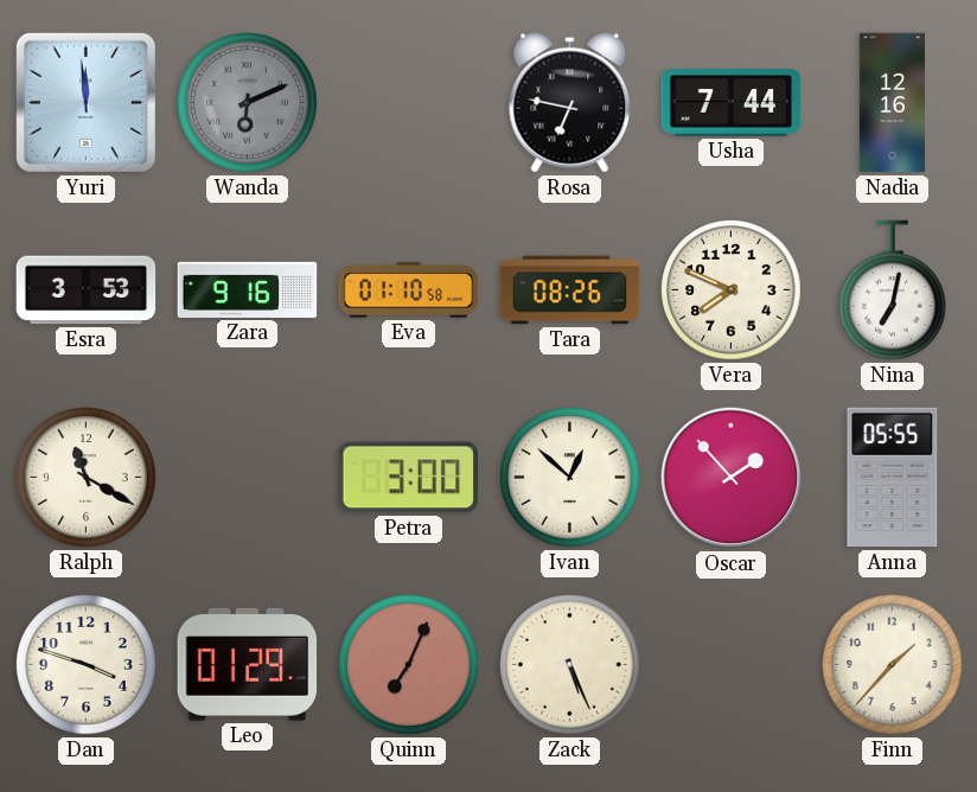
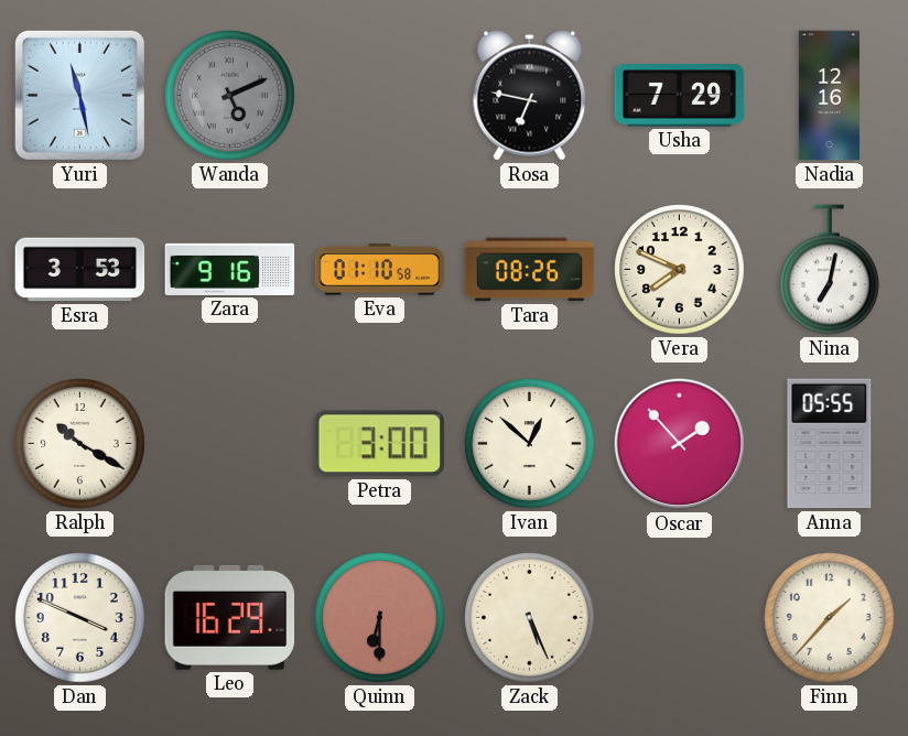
Yuri: 11:59 -> 11:28 (79, 95)
Wanda: 6:11 -> 5:11 (230, 96)
Usha: 7:44 -> 7:29 (680, 96)
Ralph: 11:20 -> 10:20 (80, 444)
Dan: 3:48 -> 3:49 (80, 618)
Leo: 01:29 -> 16:29 (230, 617)
Quinn: 7:04 -> 6:30 (380, 618)
